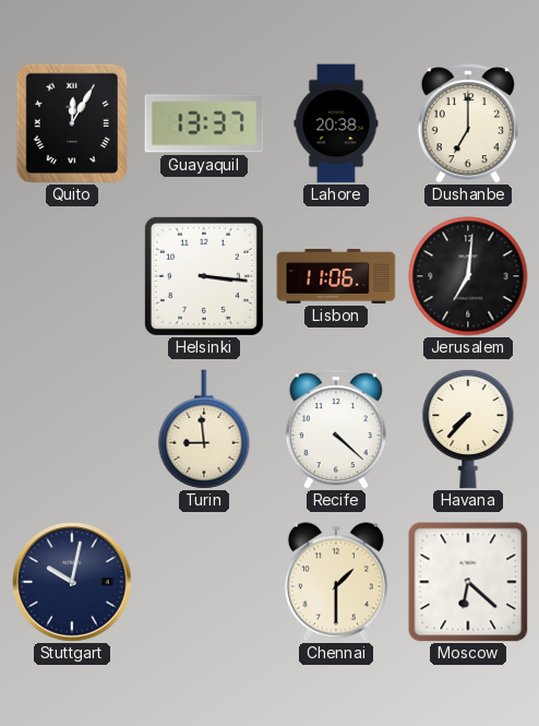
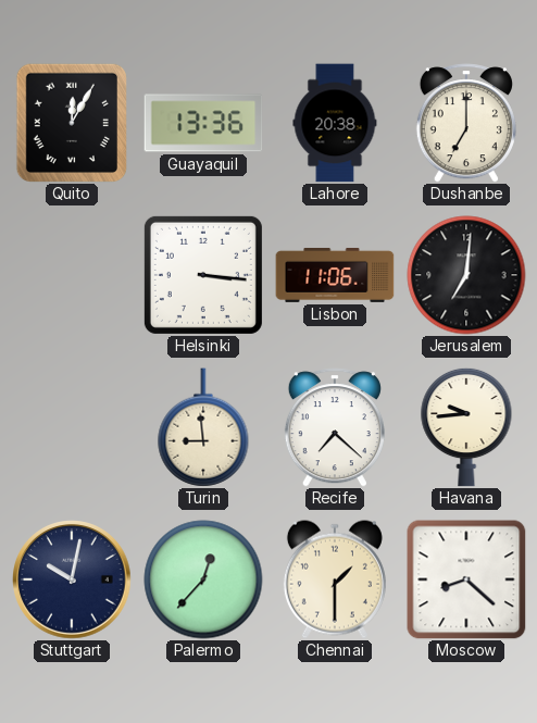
Guayaquil: 13:37 -> 13:36 (203, 123)
Recife: 4:22 -> 7:22 (335, 427)
Havana: 7:37 -> 9:44 (466, 427)
Palermo: none -> 12:37 (203, 579)
Moscow: 6:22 -> 8:22 (466, 579)
